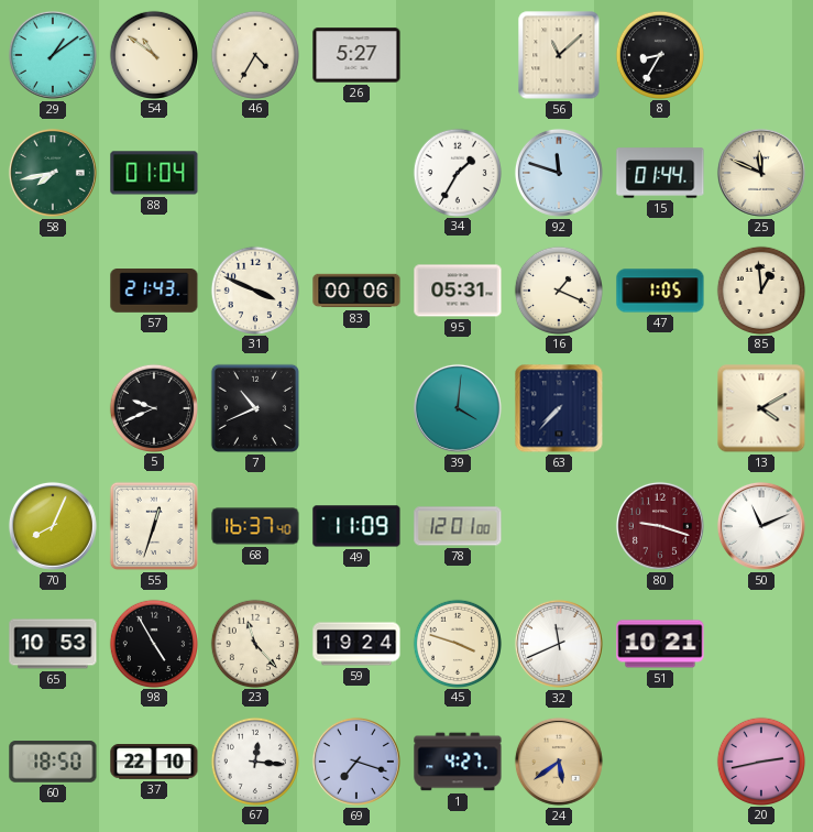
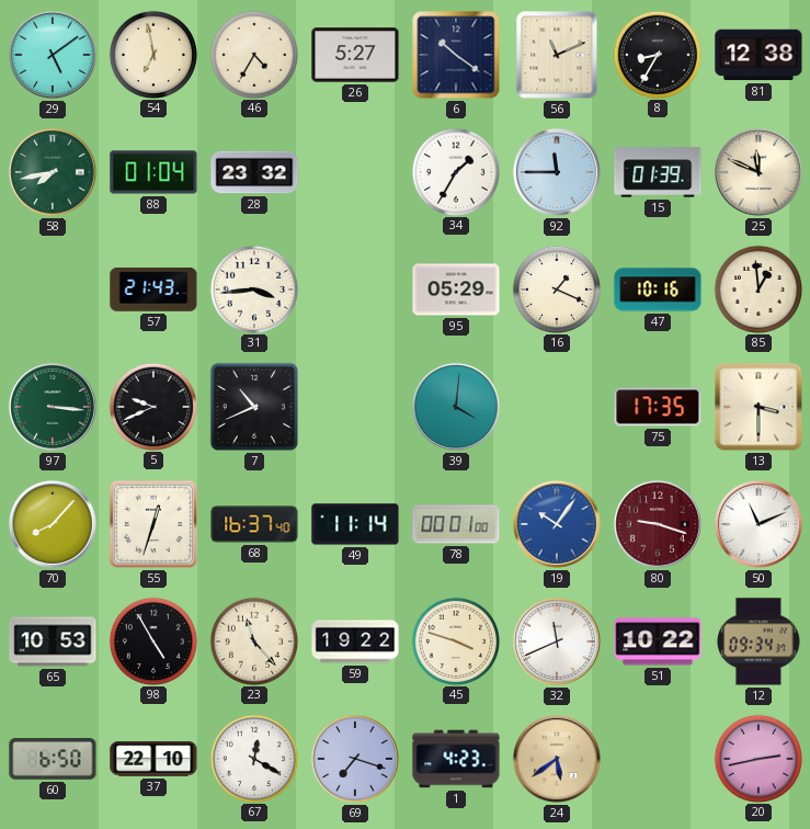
29: 1:09 -> 5:09 (53, 55)
54: 10:51 -> 6:58 (152, 54)
6: none -> 10:21 (456, 55)
56: 11:08 -> 11:11 (557, 55)
81: none -> 12:38 (758, 55)
28: none -> 23:32 (254, 172)
92: 11:48 -> 11:45 (557, 172)
15: 01:44 -> 01:39 (658, 172)
31: 3:49 -> 3:44 (253, 288)
83: 00:06 -> none (356, 291)
95: 05:31 -> 05:29 (456, 289)
47: 1:05 -> 10:16 (658, 289)
97: none -> 3:16 (53, 407)
63: 7:37 -> none (559, 408)
75: none -> 17:35 (658, 407)
13: 4:10 -> 3:30 (758, 407)
70: 8:04 -> 8:07 (53, 524)
49: 11:09 -> 11:14 (355, 524)
78: 12:01 -> 00:01 (456, 524)
19: none -> 10:06 (557, 524)
59: 19:24 -> 19:22 (355, 641)
51: 10:21 -> 10:22 (658, 641)
12: none -> 09:34 (758, 641)
60: 18:50 -> 6:50 (53, 760)
67: 12:16 -> 12:20 (253, 758)
1: 4:27 -> 4:23 (456, 759)
